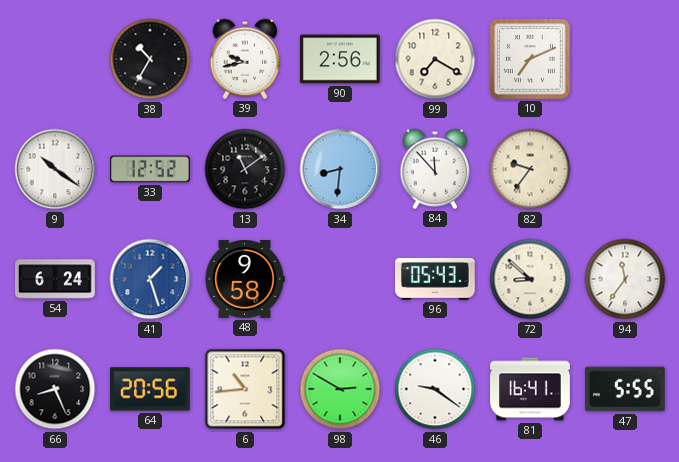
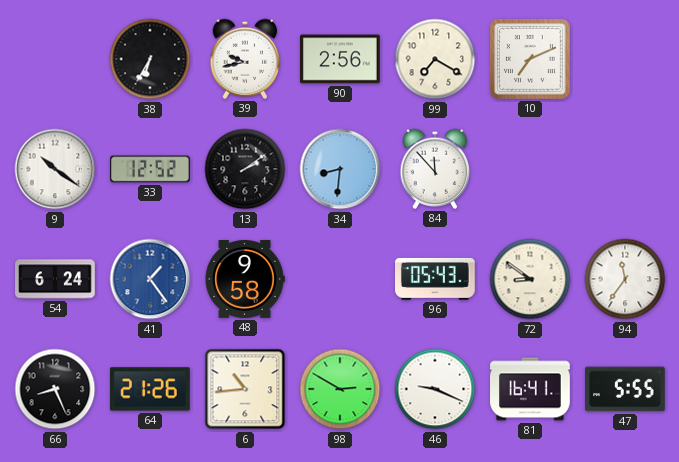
38: 10:35 -> 6:35 (150, 59)
13: 11:09 -> 2:09 (245, 169)
82: 9:36 -> none (530, 169)
41: 1:27 -> 1:24 (150, 279)
72: 8:52 -> 8:51 (530, 279)
64: 20:56 -> 21:26 (151, 389)
46: 9:21 -> 9:19 (435, 389)
